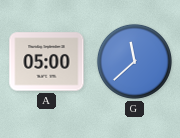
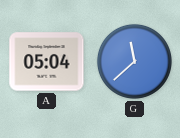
A: 05:00 -> 05:04 (47, 62)
